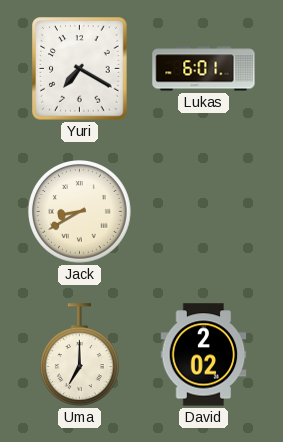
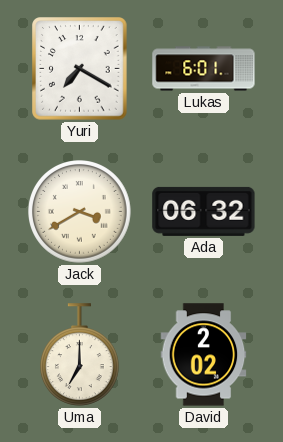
Jack: 8:40 -> 3:40 (80, 212)
Ada: none -> 06:32 (204, 211)
